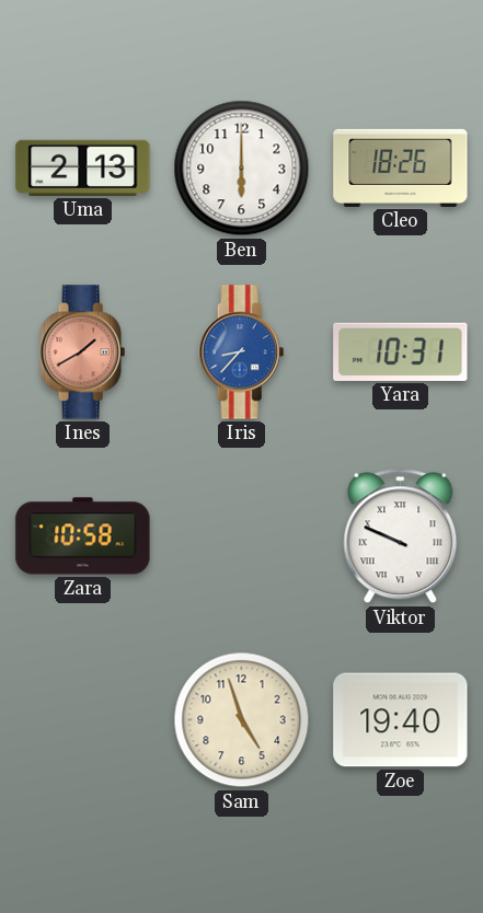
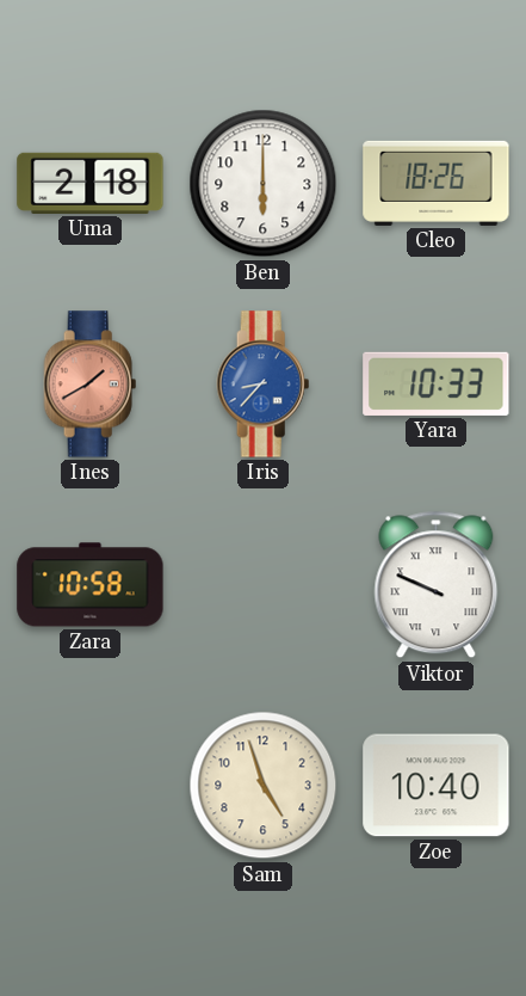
Uma: 2:13 -> 2:18 (91, 183)
Yara: 10:31 -> 10:33 (437, 383)
Zoe: 19:40 -> 10:40 (437, 786)
